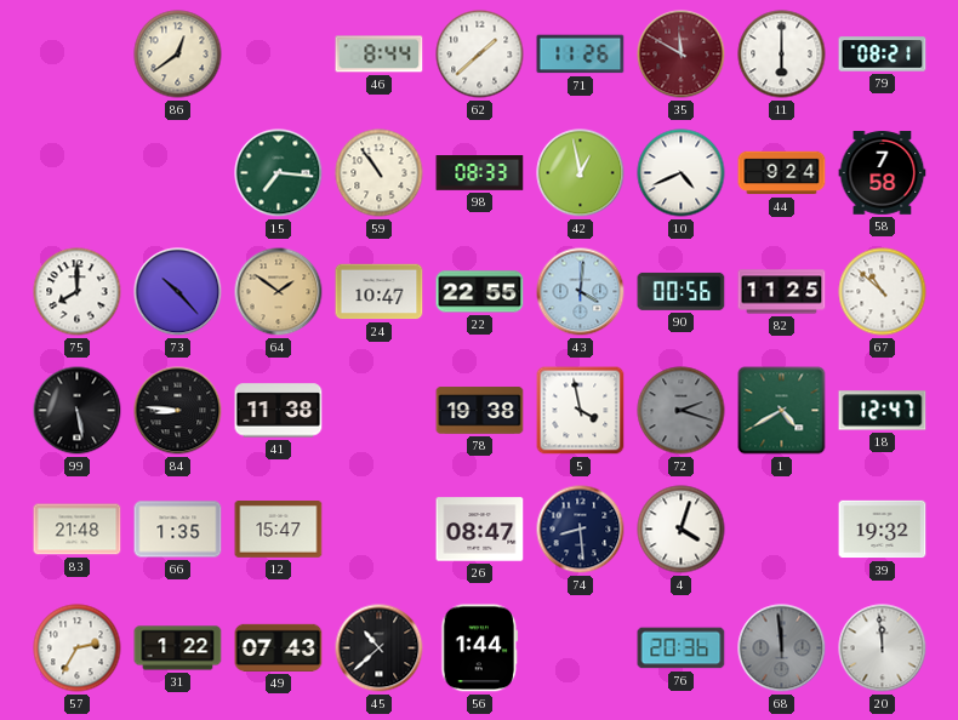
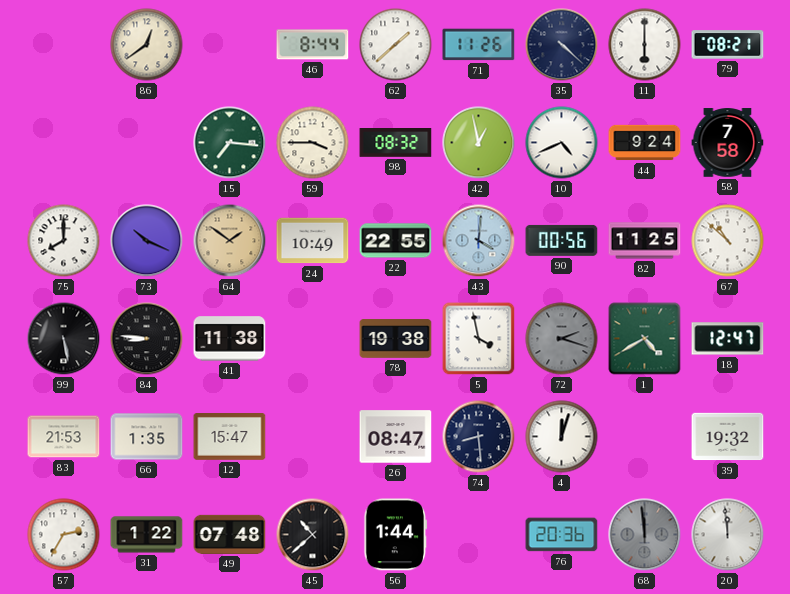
35: 11:50 -> 4:22 (562, 45)
35 dial: burgundy -> navy (562, 45)
59: 10:54 -> 3:45 (313, 143)
98: 08:33 -> 08:32 (396, 143)
73: 10:23 -> 10:19 (147, 241)
24: 10:47 -> 10:49 (313, 241)
83: 21:48 -> 21:53 (64, 437)
4: 4:03 -> 12:03 (562, 437)
49: 07:43 -> 07:48 (230, 534)
